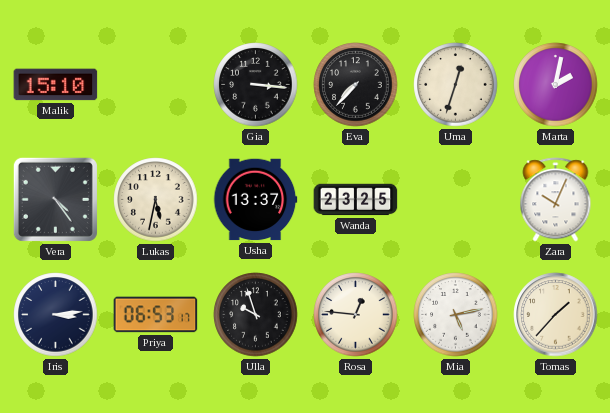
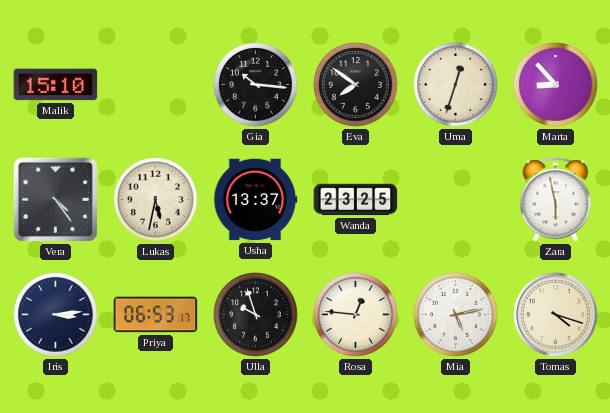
Gia: 3:16 -> 10:16 (256, 85)
Eva: 7:37 -> 7:51 (356, 85)
Marta: 2:02 -> 8:53 (556, 85)
Zara: 10:04 -> 5:58 (556, 200)
Tomas: 1:37 -> 4:18 (556, 315)
